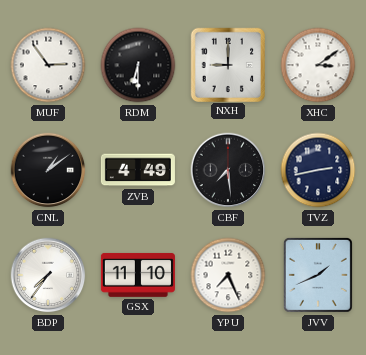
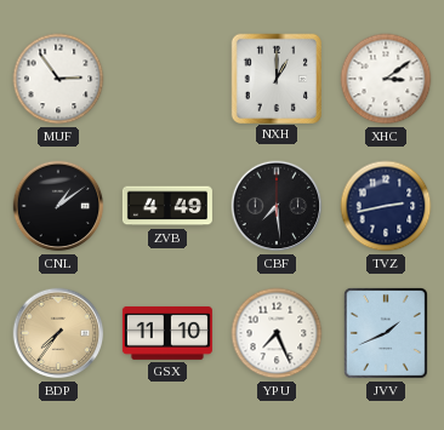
RDM: 6:30 -> none (138, 65)
NXH: 9:00 -> 1:00 (275, 78)
BDP dial: white -> champagne (58, 333)
